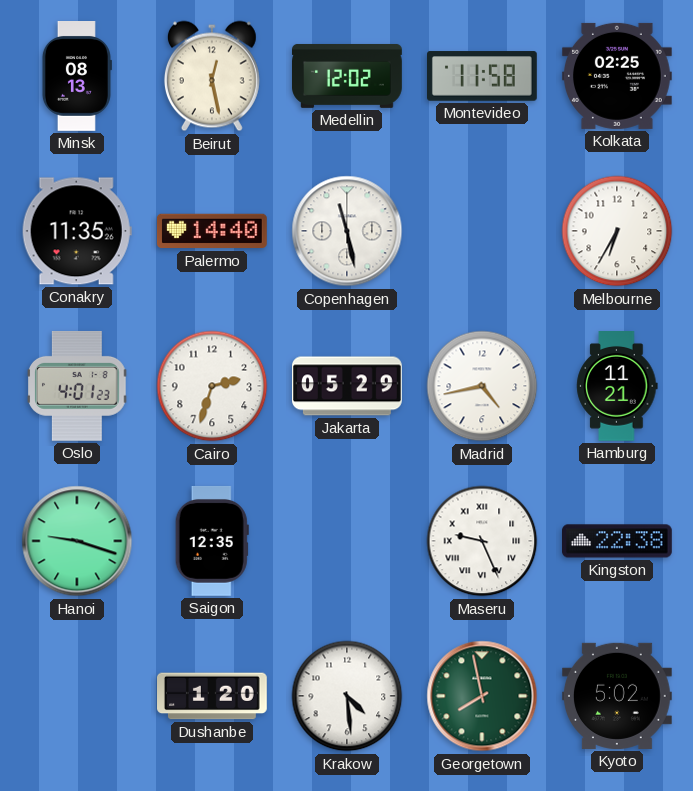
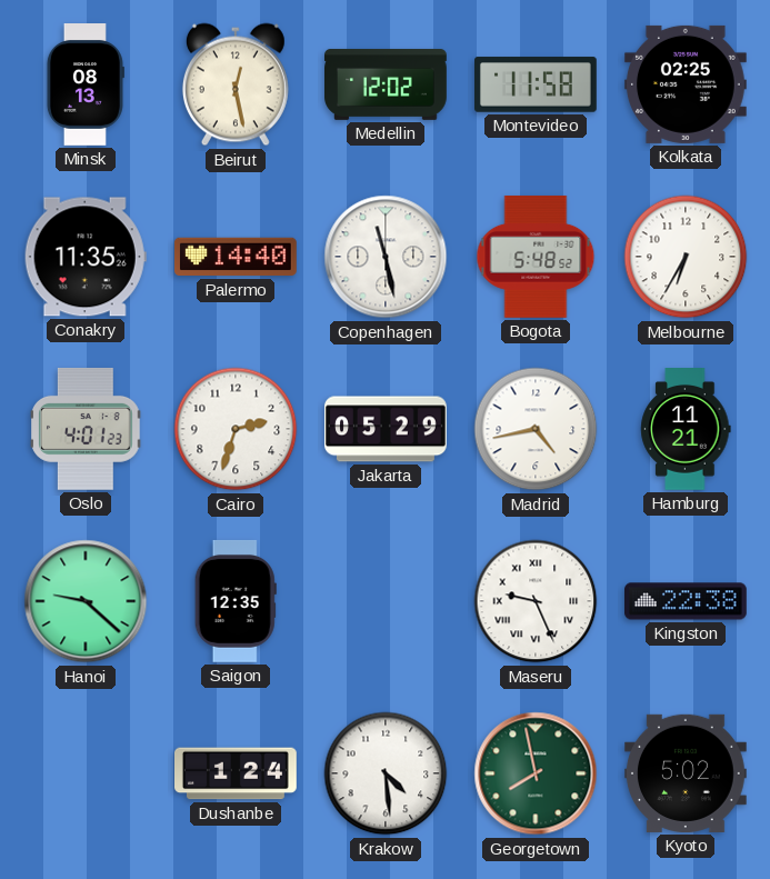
Bogota: none -> 5:48 (536, 257)
Hanoi: 9:18 -> 9:22 (86, 601)
Dushanbe: 1:20 -> 1:24 (237, 773)
